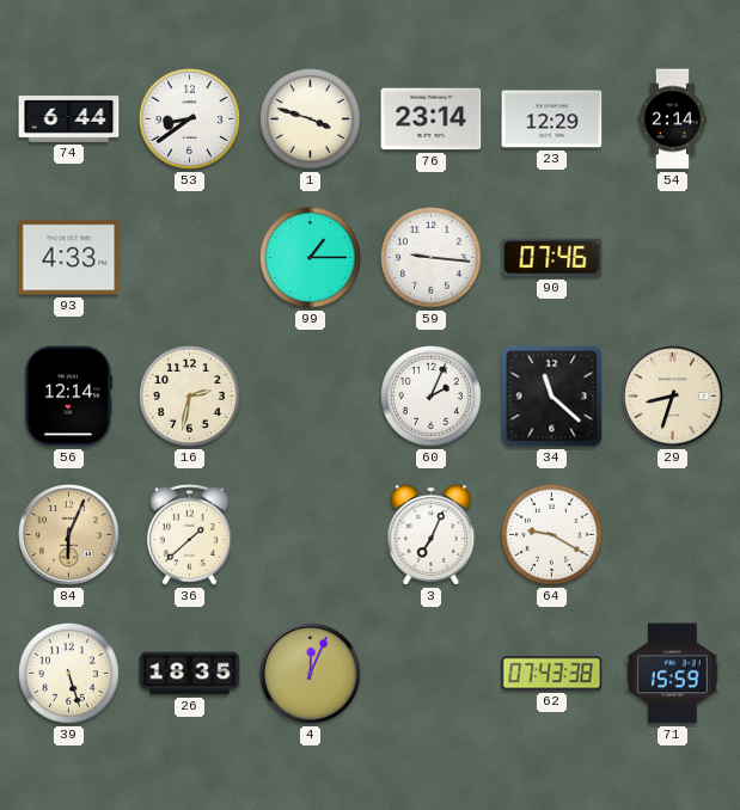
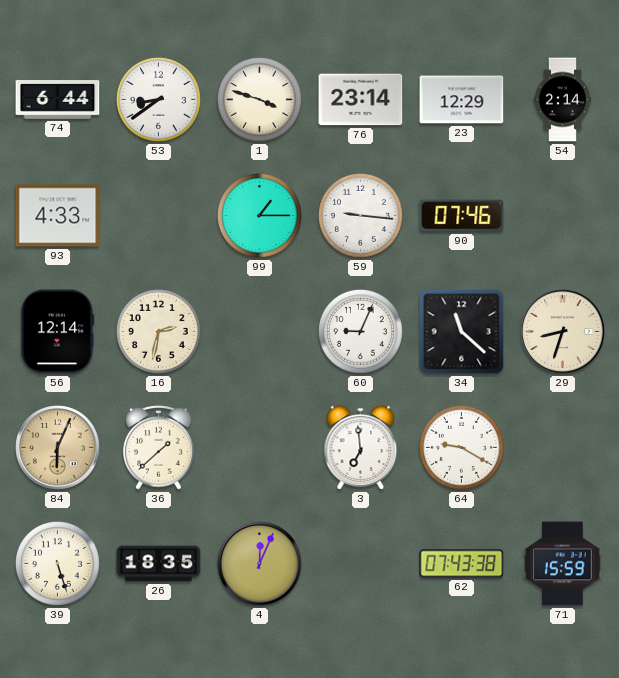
60: 2:04 -> 9:04 (360, 331)
3: 7:04 -> 6:59 (361, 448)
